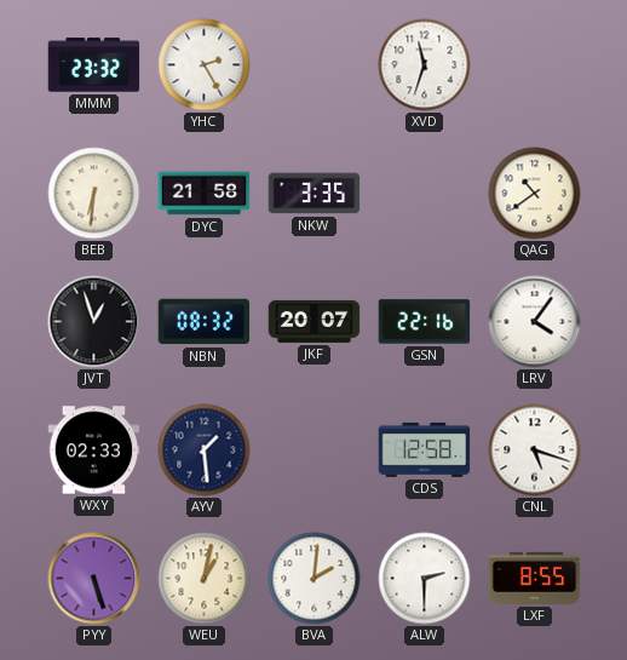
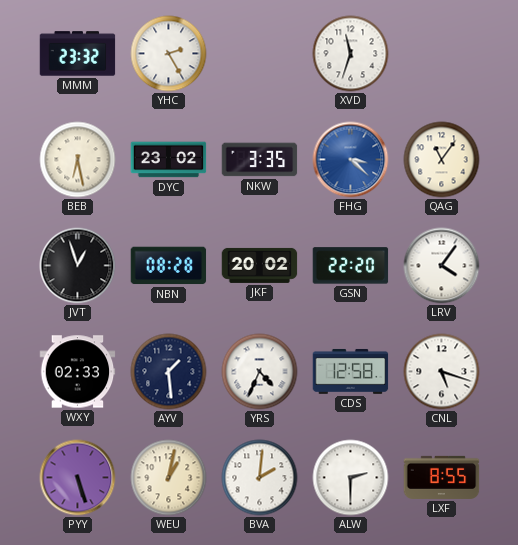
BEB: 6:31 -> 6:28 (78, 160)
DYC: 21:58 -> 23:02 (169, 160)
FHG: none -> 3:22 (351, 160)
QAG: 10:39 -> 11:06 (442, 160)
NBN: 08:32 -> 08:28 (169, 266)
JKF: 20:07 -> 20:02 (260, 265)
GSN: 22:16 -> 22:20 (351, 266)
YRS: none -> 4:34 (260, 372)
